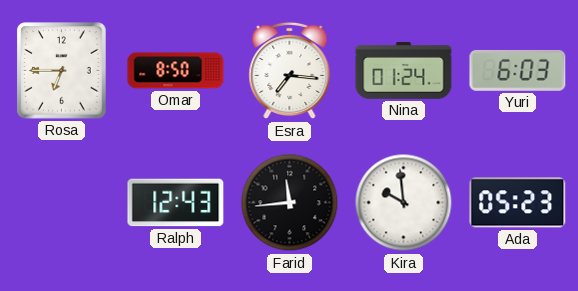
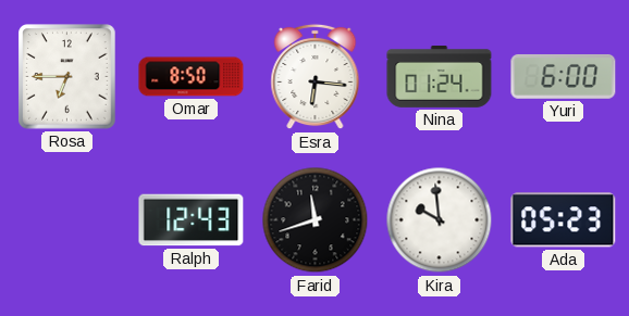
Esra: 7:16 -> 6:16 (316, 77)
Yuri: 6:03 -> 6:00 (564, 77)
Farid: 11:44 -> 11:42 (316, 220)
